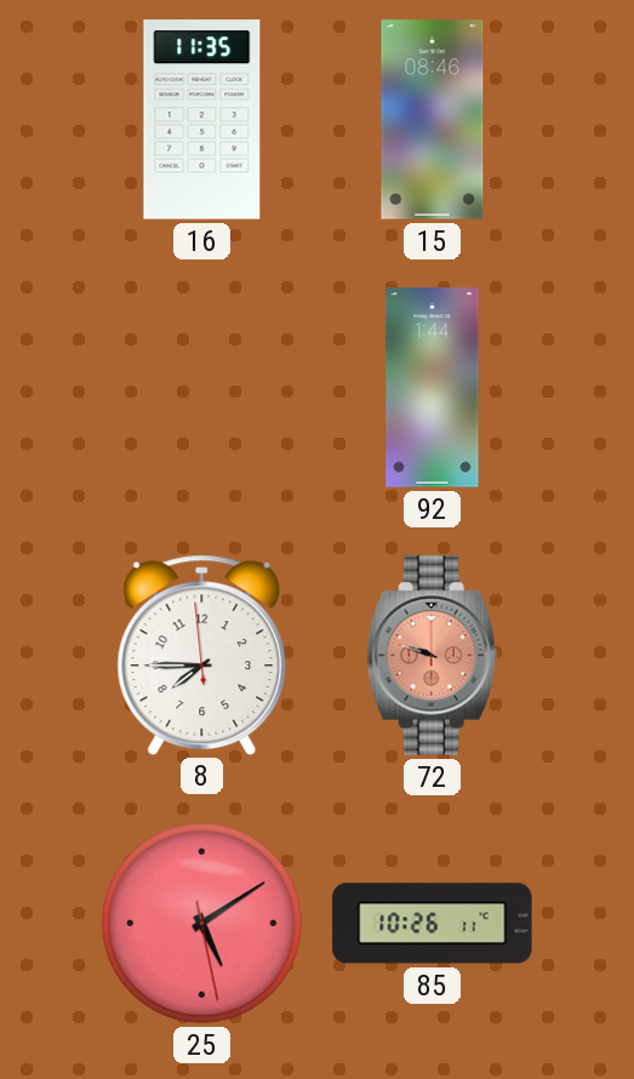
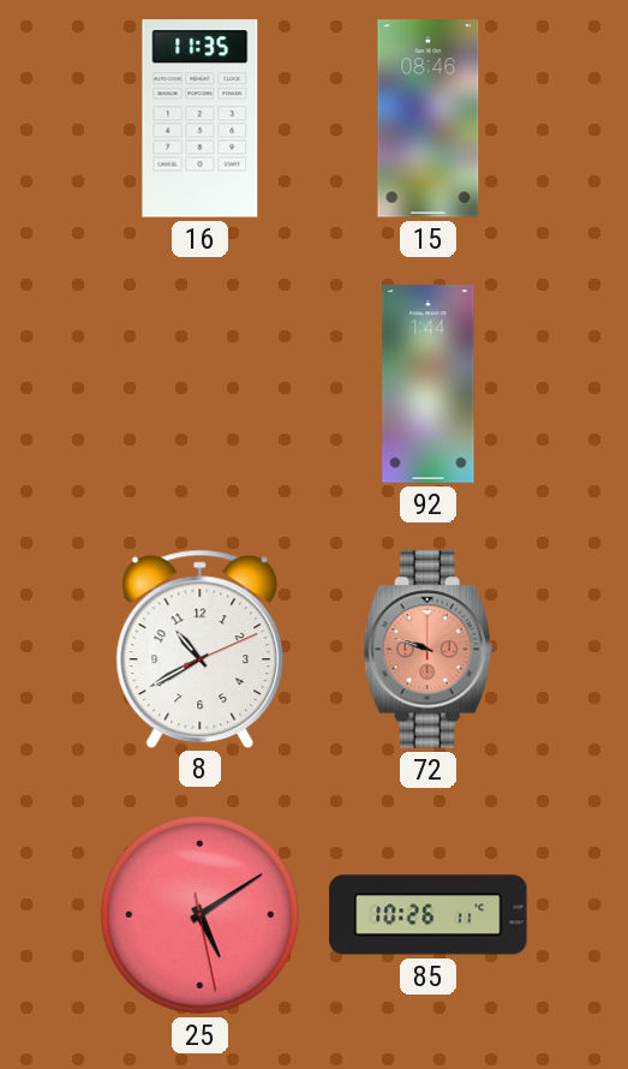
8: 7:44 -> 10:40 (201, 649)
